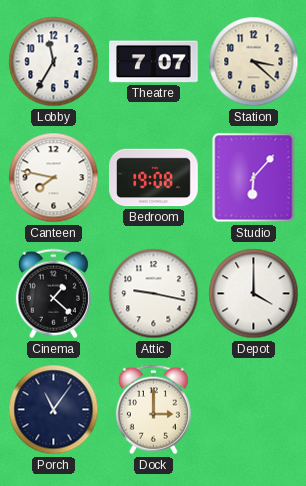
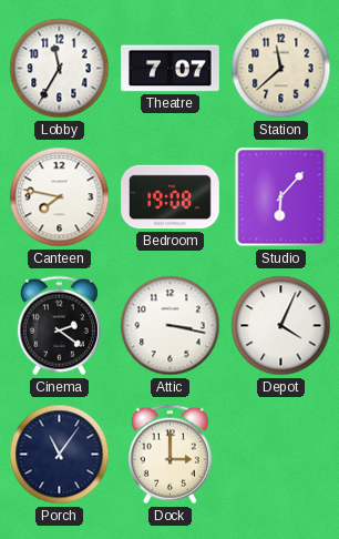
Station: 3:22 -> 11:38 (281, 69)
Cinema: 1:22 -> 2:21 (59, 326)
Attic: 9:17 -> 3:17 (171, 326)
Depot: 4:00 -> 4:04 (281, 326)
